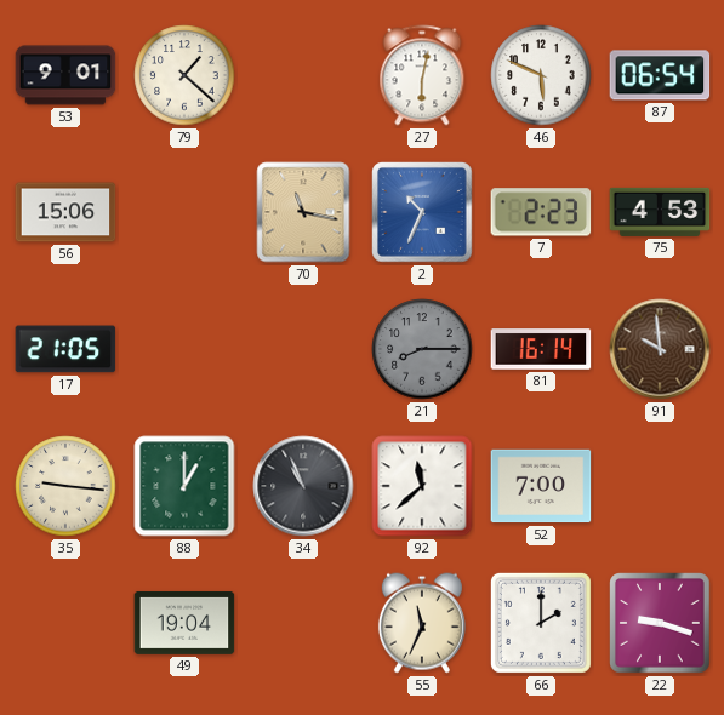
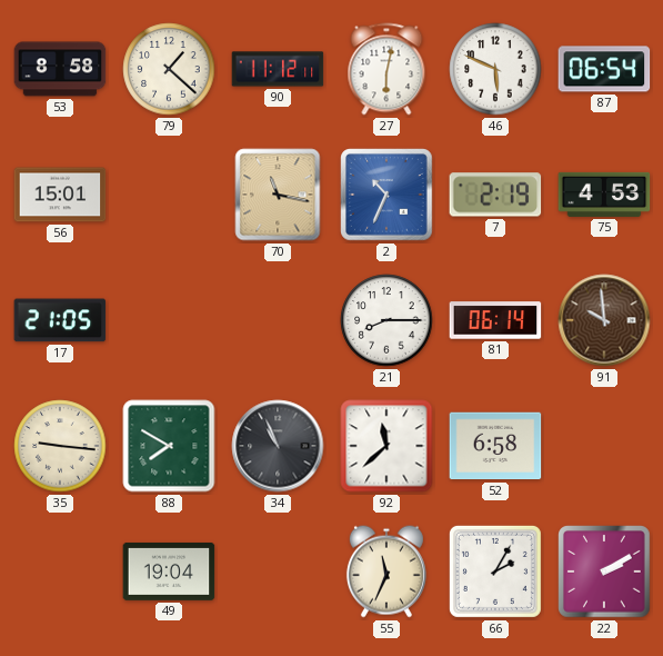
53: 9:01 -> 8:58 (60, 69)
90: none -> 11:12 (278, 69)
56: 15:06 -> 15:01 (60, 195)
7: 2:23 -> 2:19 (495, 195)
21 dial: grey -> white (386, 320)
81: 16:14 -> 06:14 (495, 320)
88: 1:00 -> 7:50 (169, 446)
52: 7:00 -> 6:58 (495, 446)
66: 2:00 -> 2:05 (495, 571)
22: 9:18 -> 2:10 (604, 571)
